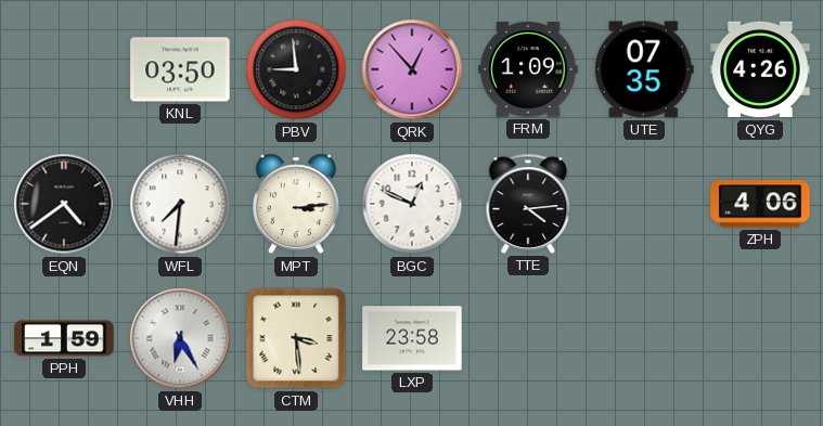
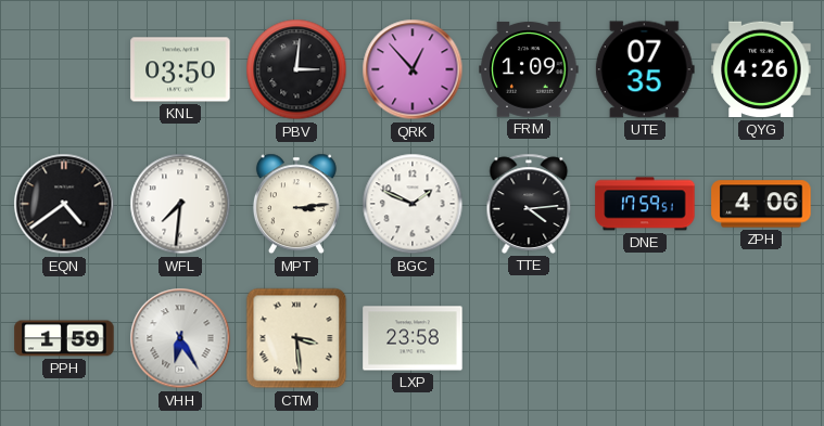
PBV: 8:59 -> 3:01 (296, 69)
BGC: 12:49 -> 1:49 (413, 204)
DNE: none -> 17:59 (645, 204)
